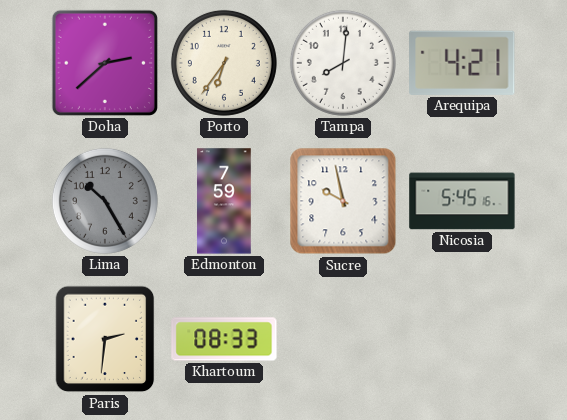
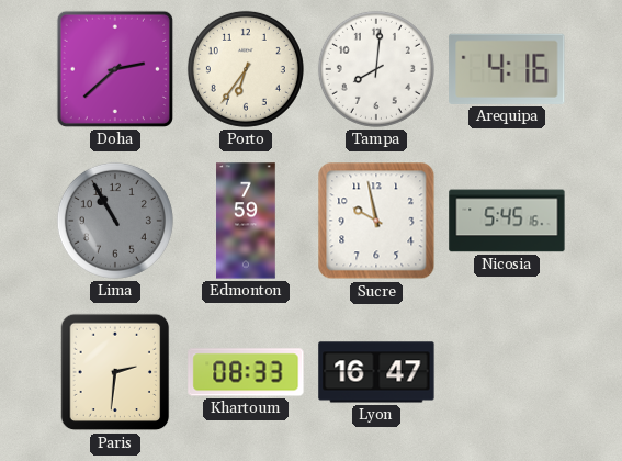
Arequipa: 4:21 -> 4:16 (507, 69)
Lima: 10:25 -> 10:55 (115, 221)
Lyon: none -> 16:47 (376, 372)
